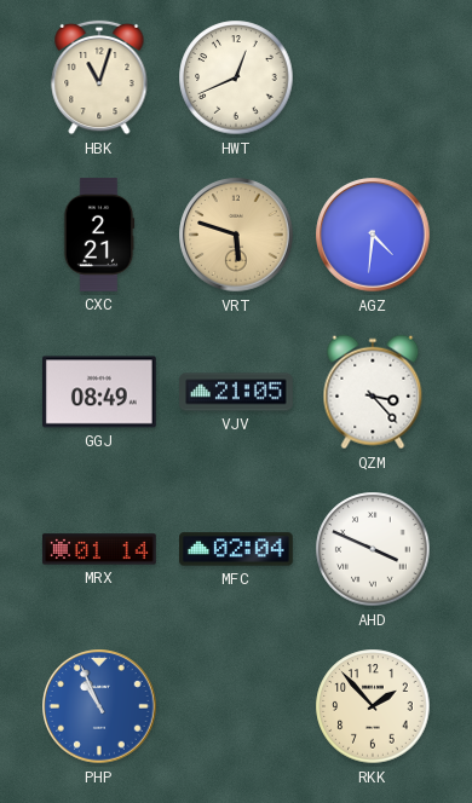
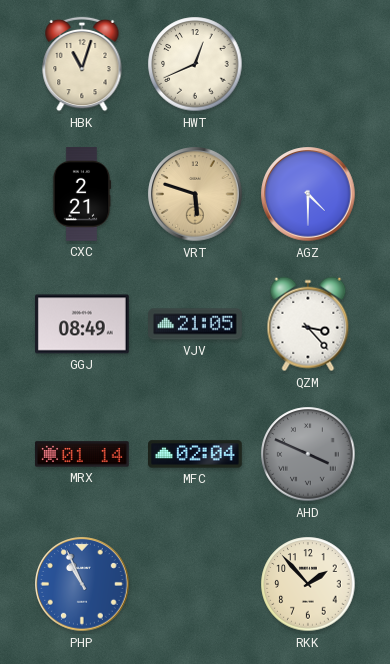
AGZ: 4:31 -> 4:30 (308, 194)
AHD dial: white -> grey (308, 454)
